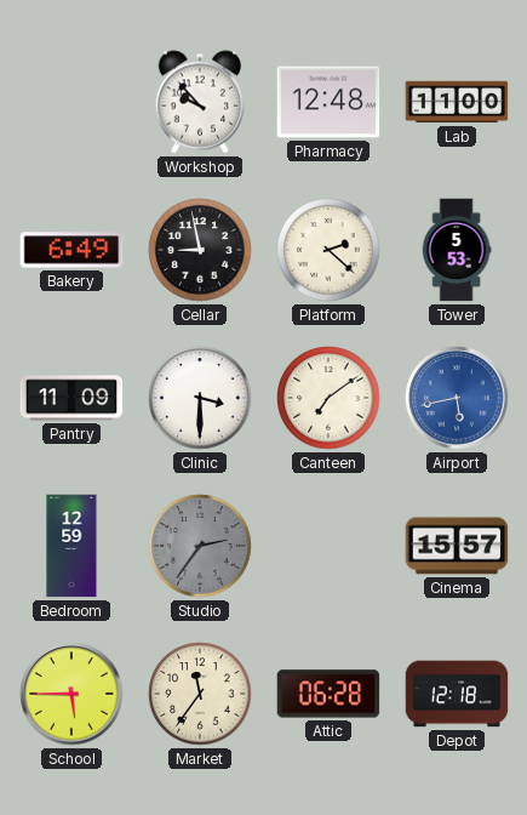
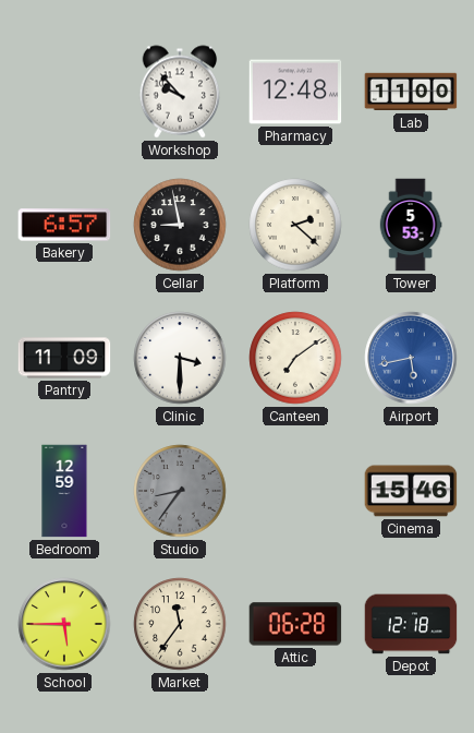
Bakery: 6:49 -> 6:57 (64, 225)
Studio: 2:36 -> 8:36 (180, 491)
Cinema: 15:57 -> 15:46 (411, 491)
